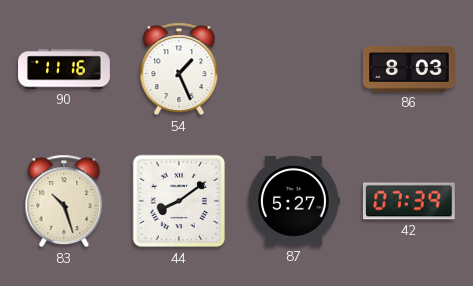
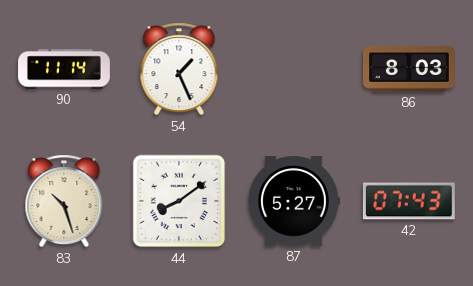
90: 11:16 -> 11:14 (64, 69)
42: 07:39 -> 07:43 (409, 201)
